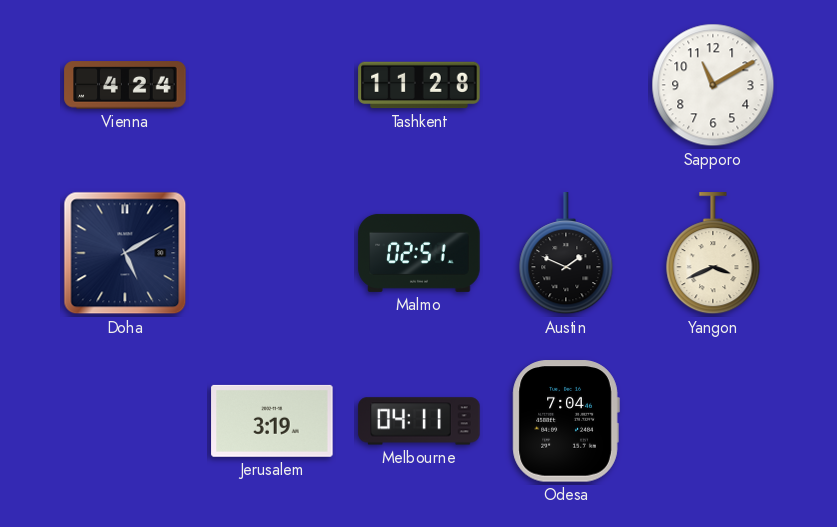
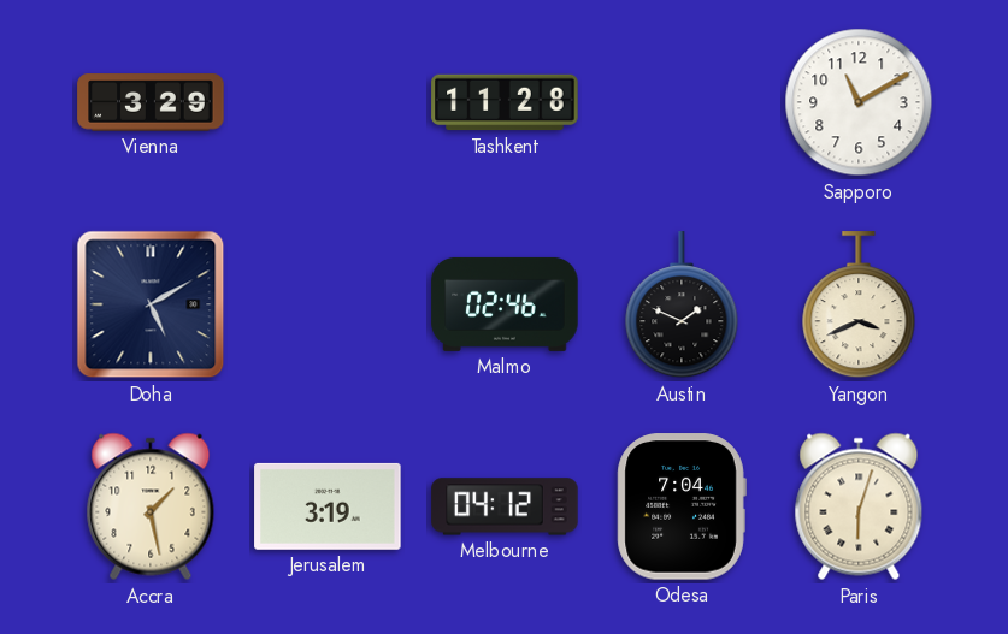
Vienna: 4:24 -> 3:29 (151, 102)
Malmo: 02:51 -> 02:46 (505, 304)
Accra: none -> 1:28 (151, 506)
Melbourne: 04:11 -> 04:12 (505, 506)
Paris: none -> 6:03 (859, 506)
